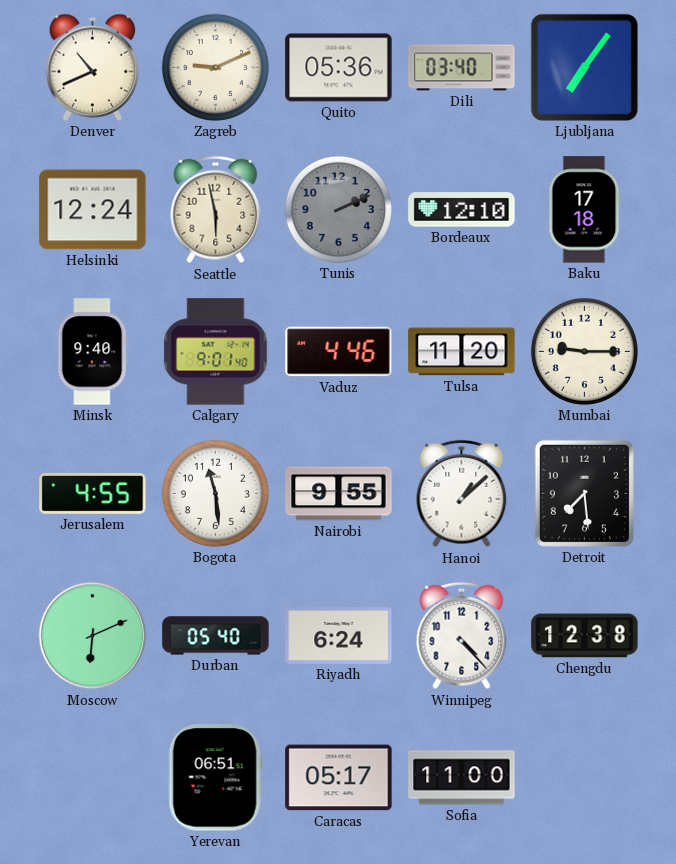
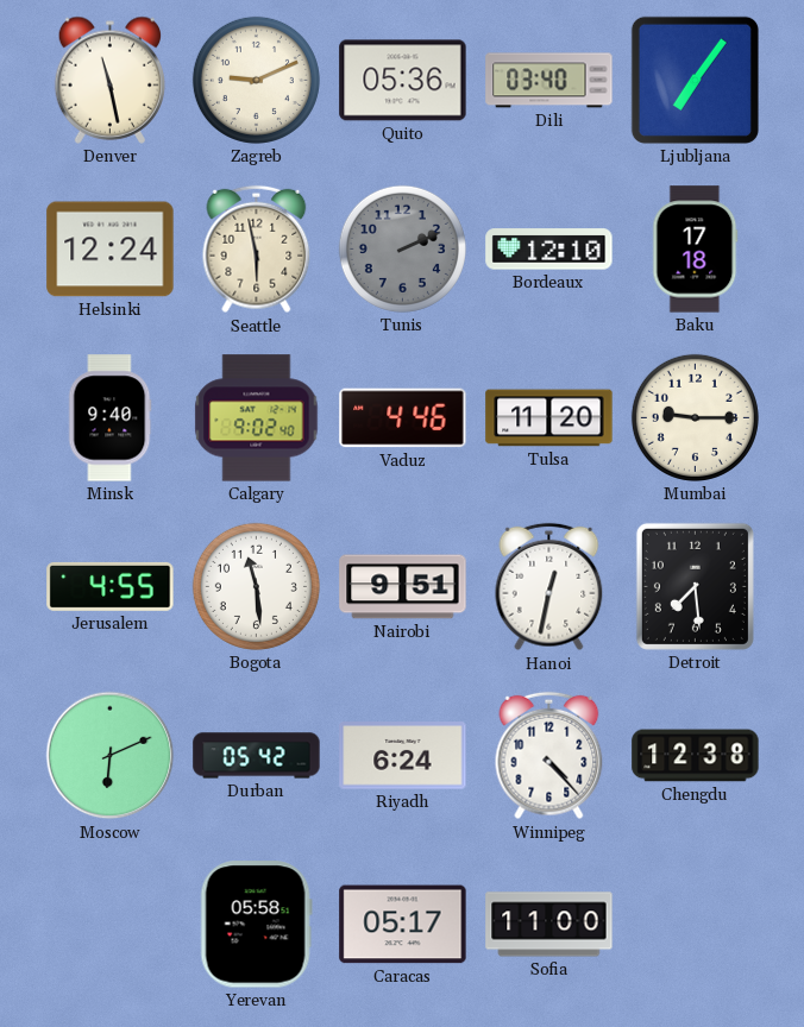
Denver: 10:41 -> 11:28 (109, 80)
Calgary: 9:01 -> 9:02 (257, 418)
Nairobi: 9:55 -> 9:51 (403, 587)
Hanoi: 1:08 -> 12:32 (549, 587)
Durban: 05:40 -> 05:42 (257, 756)
Yerevan: 06:51 -> 05:58 (256, 925)
